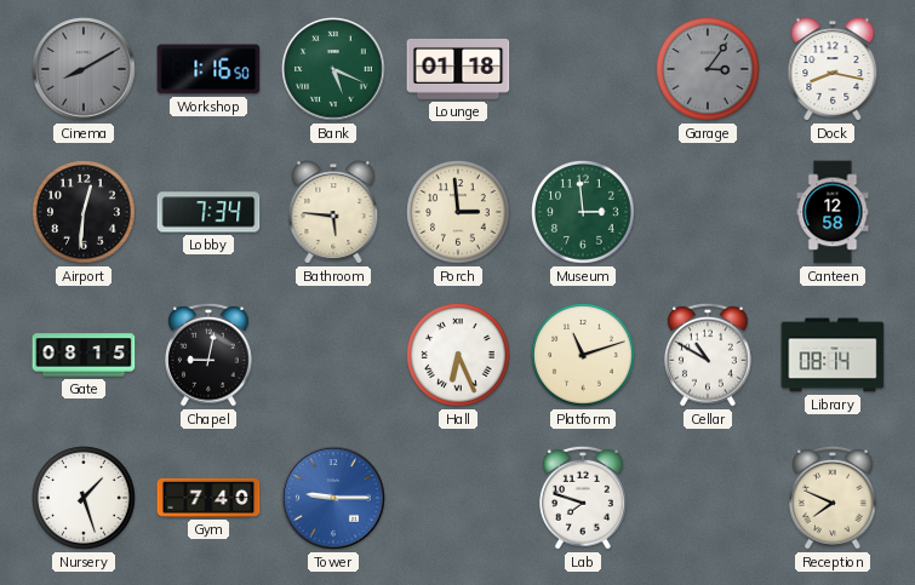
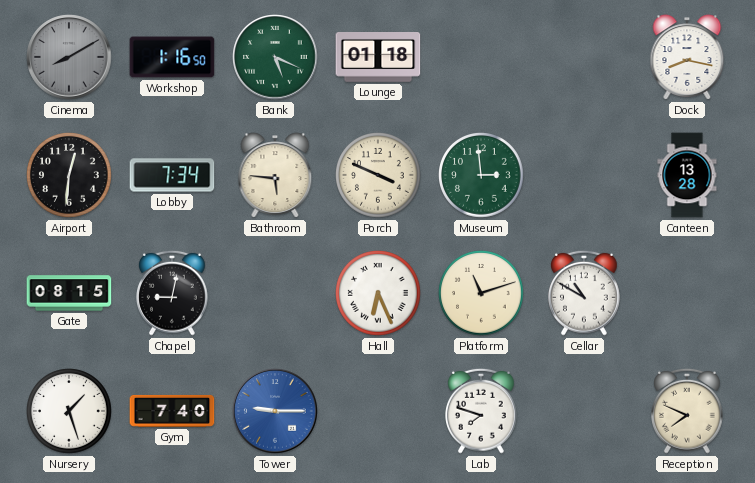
Garage: 3:06 -> none (709, 70)
Porch: 2:59 -> 3:49 (379, 176)
Canteen: 12:58 -> 13:28 (687, 175)
Library: 08:14 -> none (833, 355)
